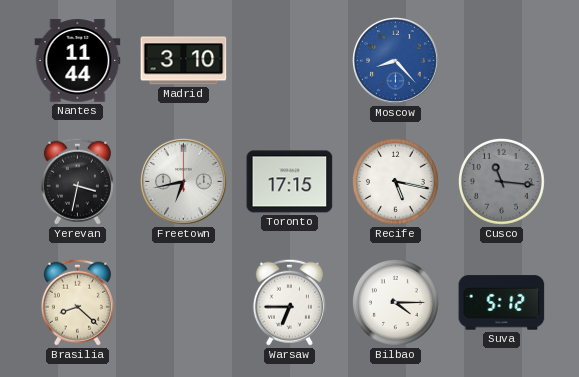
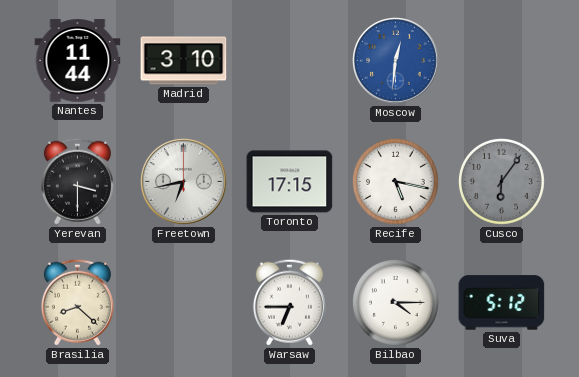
Moscow: 8:23 -> 12:31 (396, 61)
Yerevan: 3:32 -> 3:30 (77, 181)
Cusco: 11:16 -> 6:06 (501, 181)
